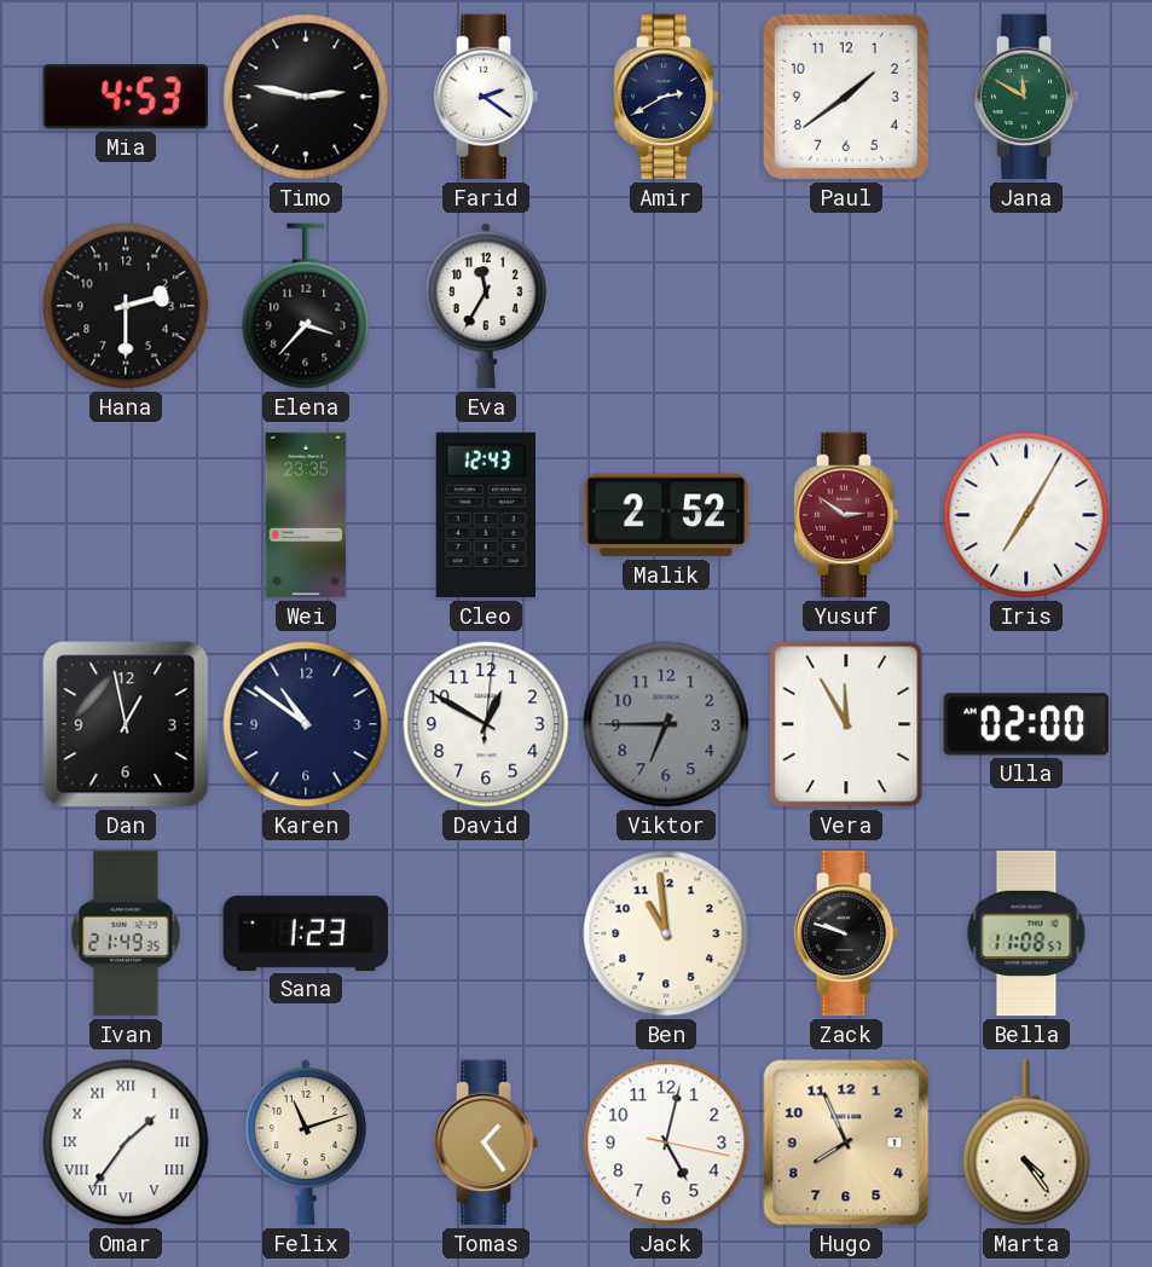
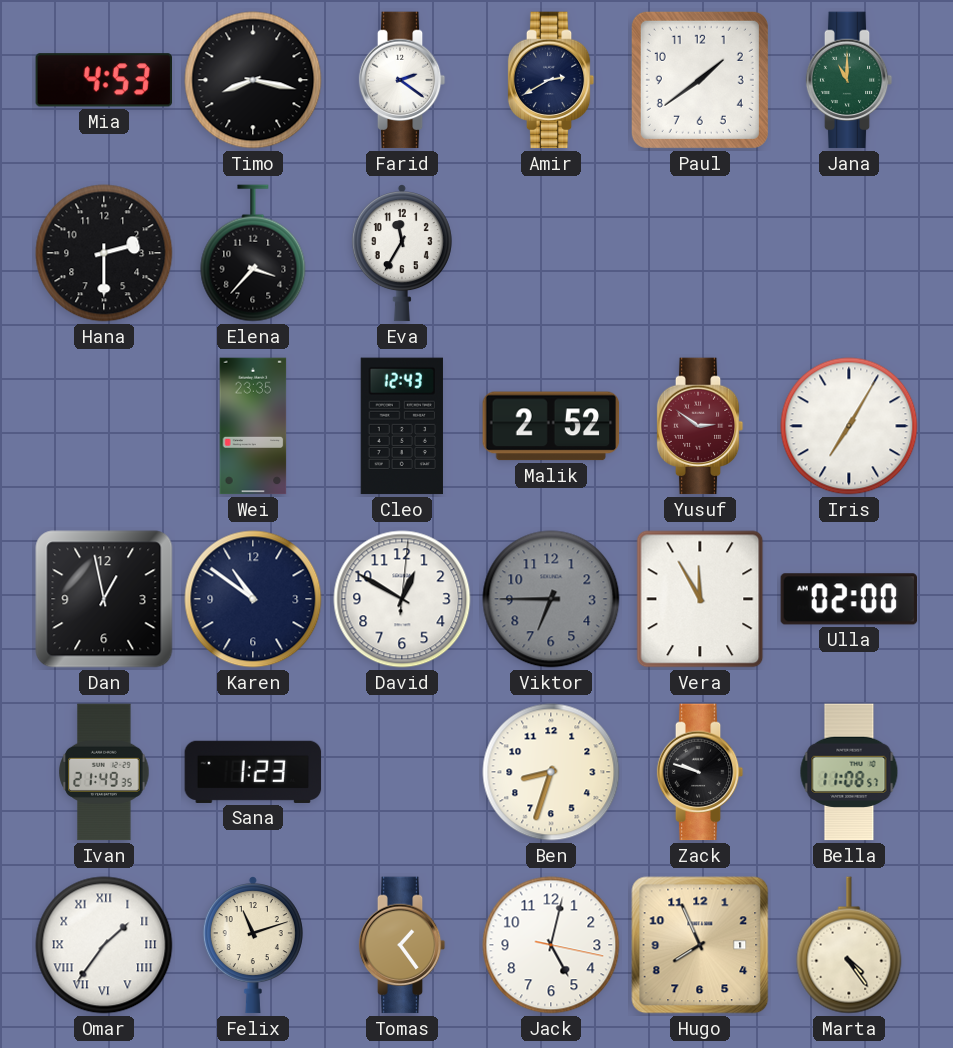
Timo: 2:47 -> 8:17 (253, 80)
Jana: 11:50 -> 11:00 (849, 80)
Ben: 10:59 -> 8:33 (551, 772)
